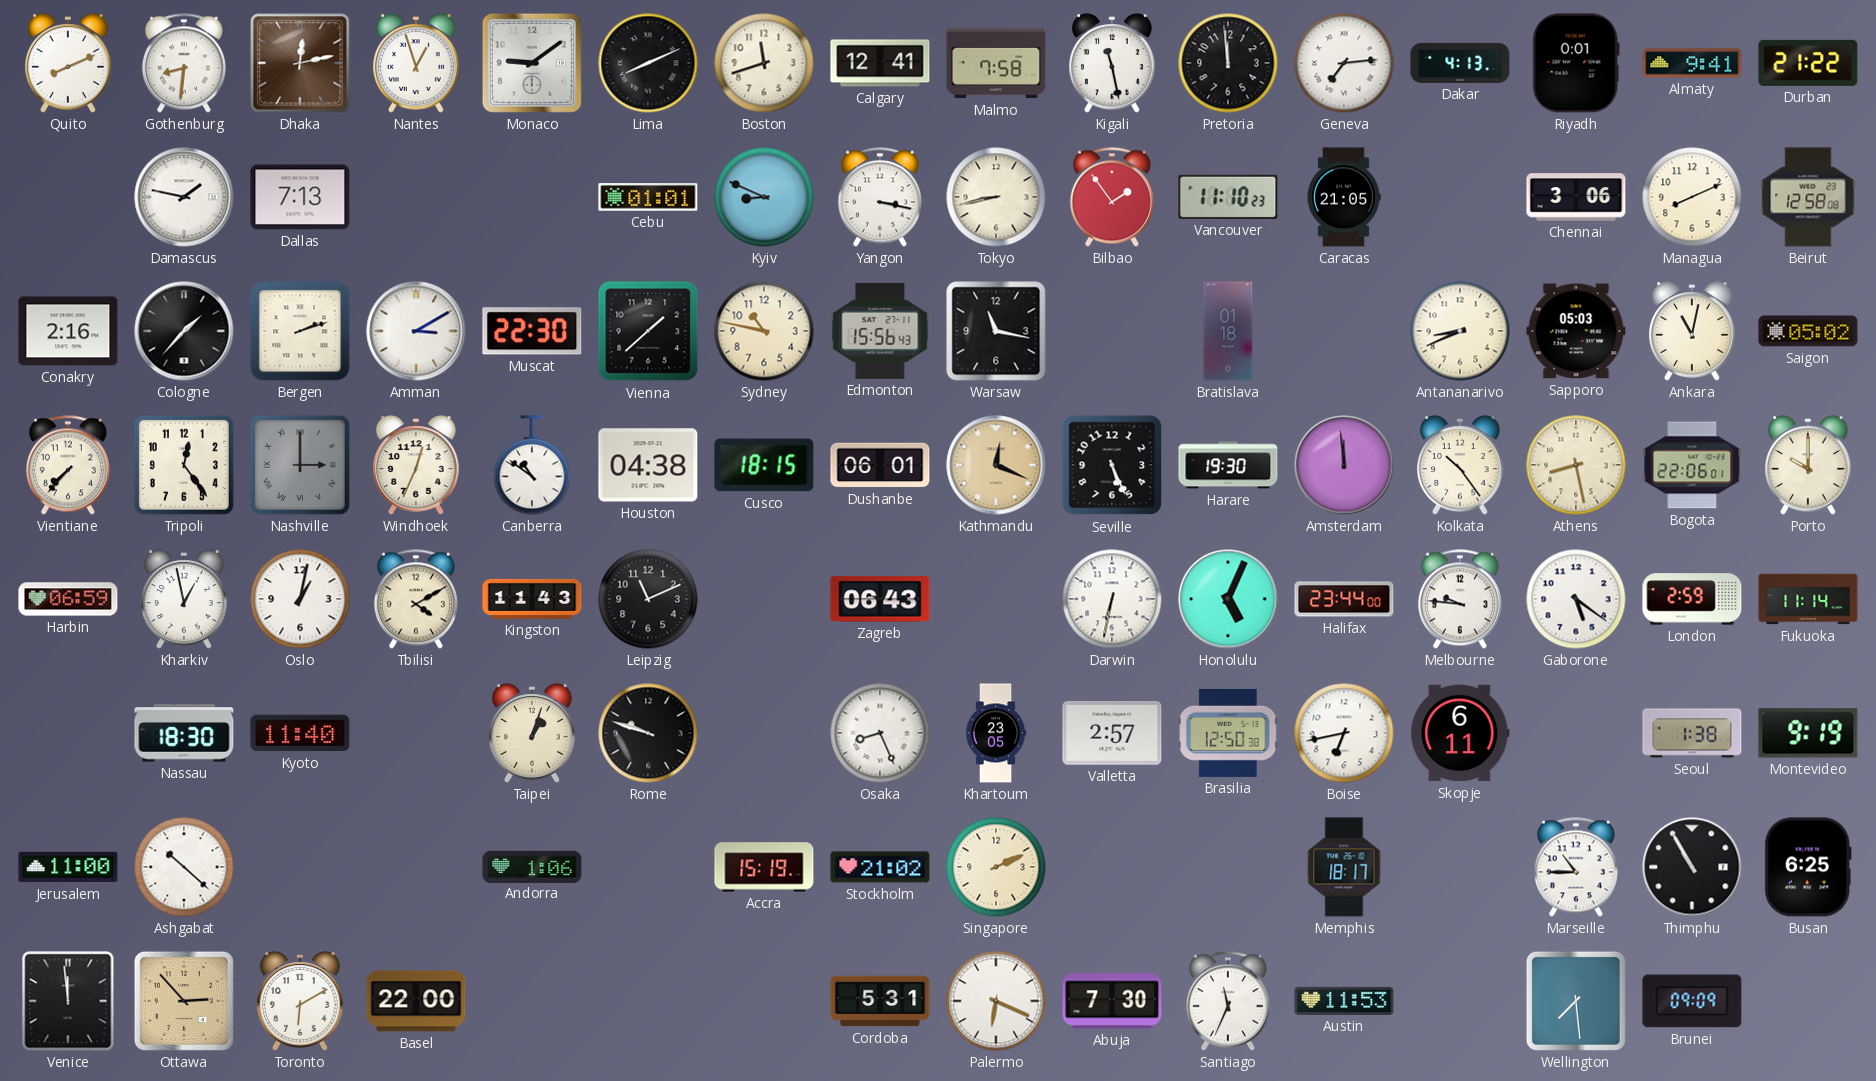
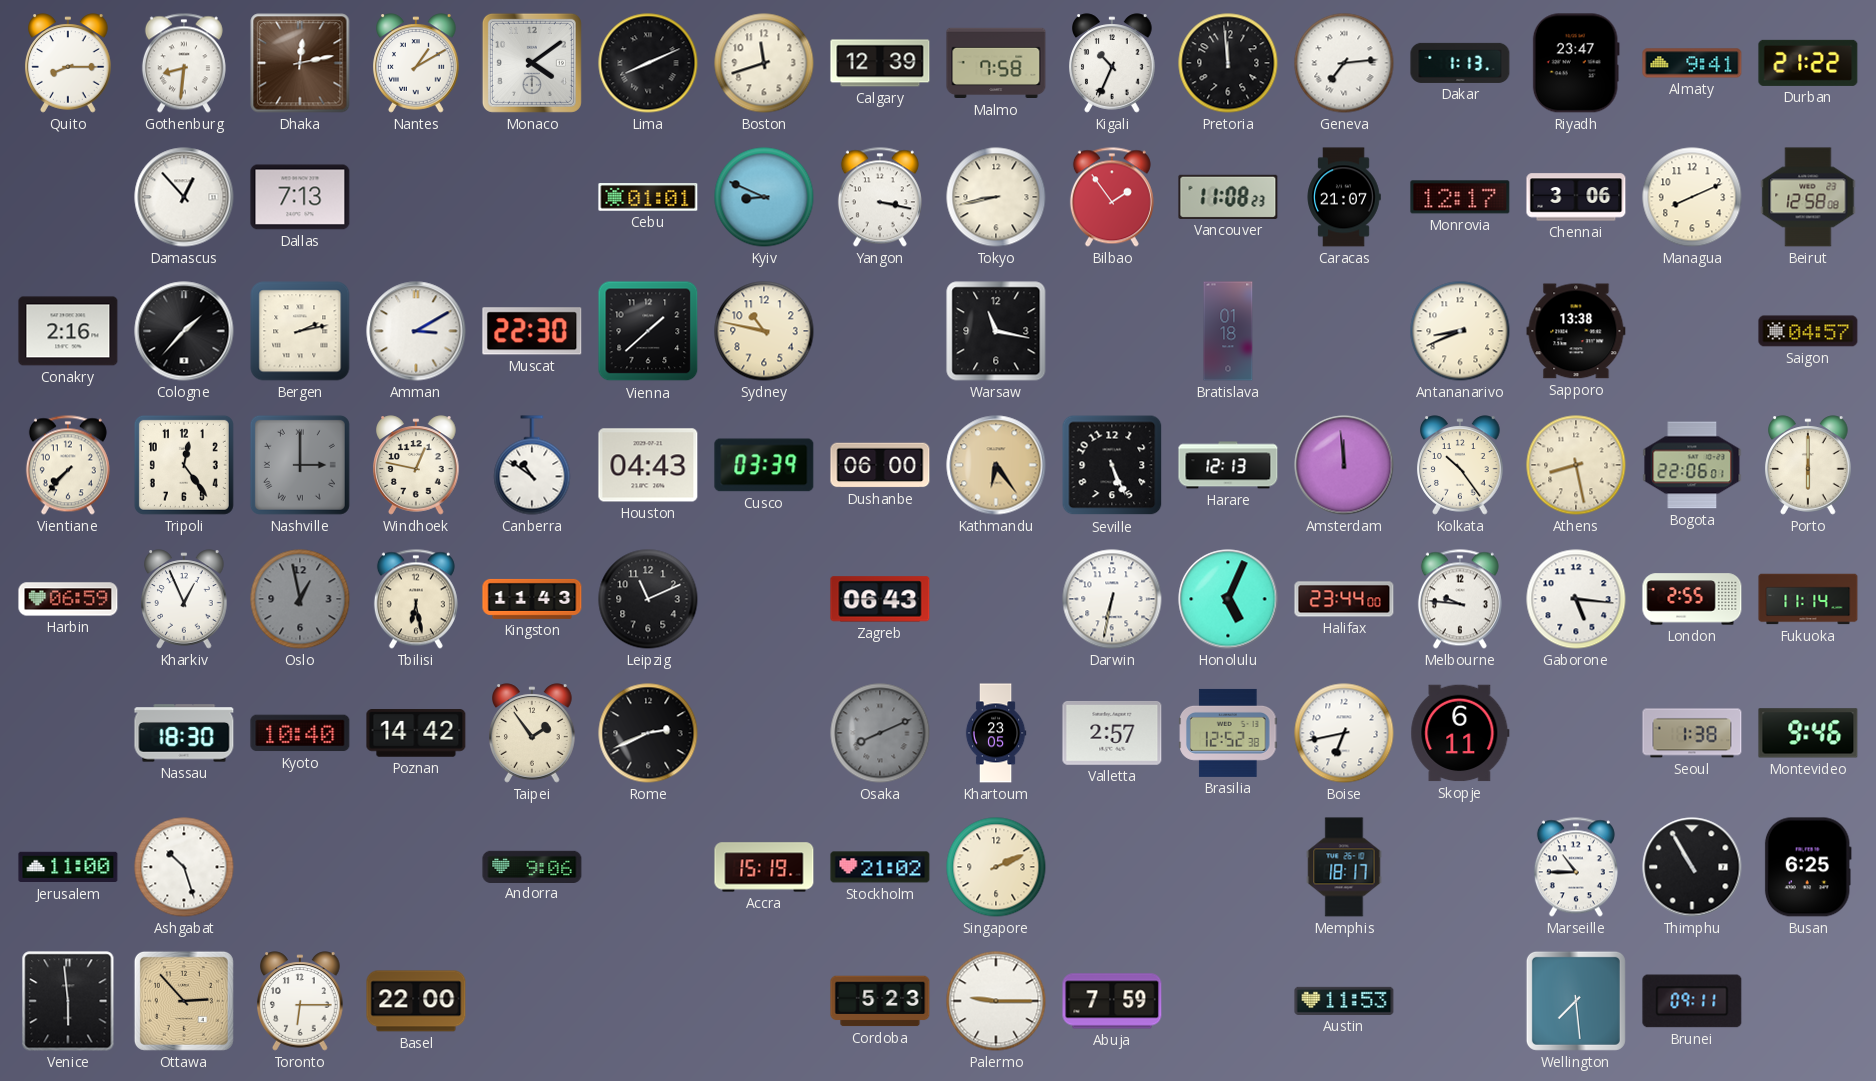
Quito: 8:11 -> 8:15 (68, 63)
Nantes: 12:57 -> 1:10 (416, 63)
Monaco: 9:09 -> 4:09 (532, 63)
Calgary: 12:41 -> 12:39 (880, 63)
Kigali: 11:28 -> 10:34 (1112, 63)
Dakar: 4:13 -> 1:13 (1460, 63)
Riyadh: 0:01 -> 23:47 (1576, 63)
Damascus: 1:47 -> 12:53 (184, 197)
Vancouver: 11:10 -> 11:08 (1228, 197)
Caracas: 21:05 -> 21:07 (1344, 197)
Monrovia: none -> 12:17 (1460, 197)
Bergen: 2:12 -> 2:13 (300, 331)
Edmonton: 15:56 -> none (880, 331)
Sapporo: 05:03 -> 13:38 (1576, 331)
Ankara: 11:02 -> none (1692, 331)
Saigon: 05:02 -> 04:57 (1808, 331)
Windhoek: 12:34 -> 12:47 (416, 465)
Houston: 04:38 -> 04:43 (648, 465)
Cusco: 18:15 -> 03:39 (764, 465)
Dushanbe: 06:01 -> 06:00 (880, 465)
Kathmandu: 12:19 -> 6:24 (996, 465)
Harare: 19:30 -> 12:13 (1228, 465)
Porto: 10:00 -> 6:00 (1808, 465)
Kharkiv: 12:58 -> 12:56 (184, 599)
Oslo: 1:02 -> 12:58 (300, 599)
Oslo dial: white -> grey (300, 599)
Tbilisi: 4:10 -> 6:28 (416, 599)
Gaborone: 5:21 -> 5:16 (1576, 599)
London: 2:59 -> 2:55 (1692, 599)
Kyoto: 11:40 -> 10:40 (300, 733)
Poznan: none -> 14:42 (416, 733)
Taipei: 1:03 -> 1:54 (532, 733)
Rome: 9:48 -> 2:41 (648, 733)
Osaka: 8:26 -> 8:11 (880, 733)
Osaka dial: white -> grey (880, 733)
Brasilia: 12:50 -> 12:52 (1228, 733)
Montevideo: 9:19 -> 9:46 (1808, 733)
Ashgabat: 10:22 -> 10:27 (184, 867)
Andorra: 1:06 -> 9:06 (532, 866)
Venice: 11:59 -> 5:59 (68, 1001)
Toronto: 6:10 -> 6:15 (300, 1001)
Cordoba: 5:31 -> 5:23 (880, 1001)
Palermo: 6:19 -> 9:15 (996, 1001)
Abuja: 7:30 -> 7:59 (1112, 1001)
Santiago: 11:34 -> none (1228, 1001)
Brunei: 09:09 -> 09:11 (1692, 1001)
